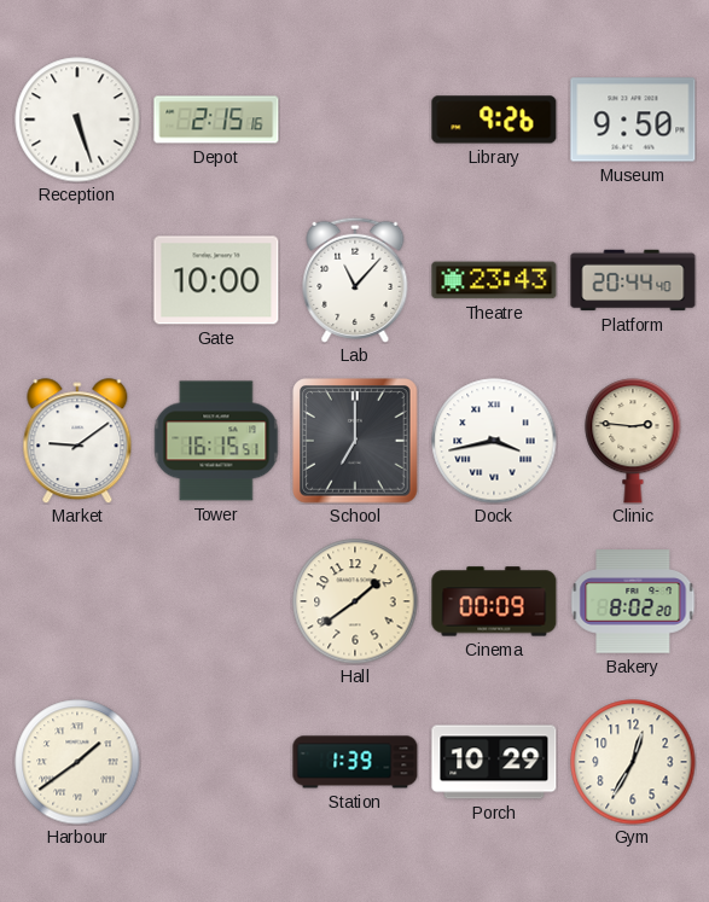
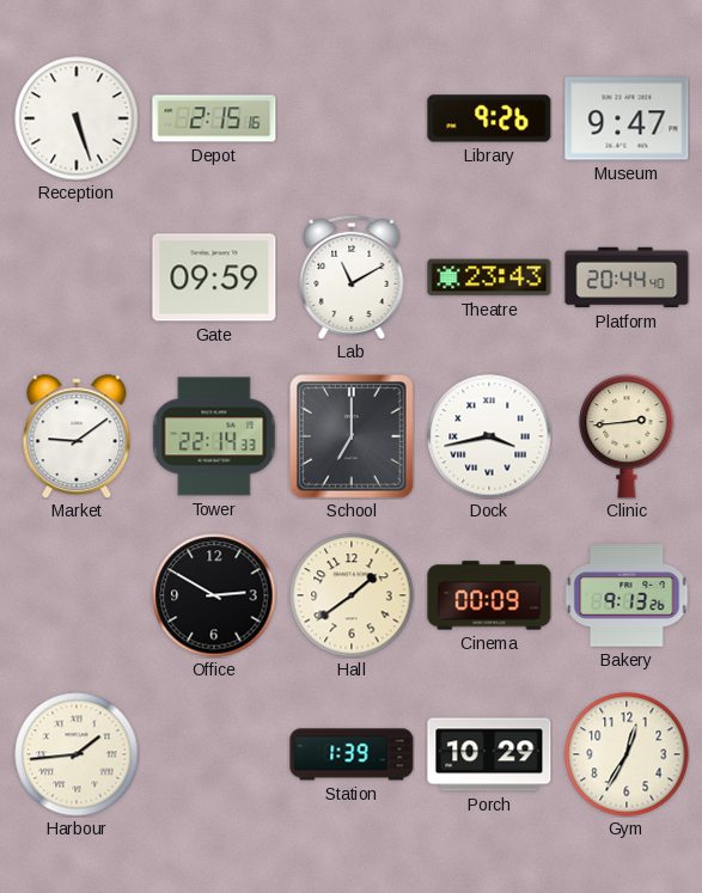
Museum: 9:50 -> 9:47 (627, 118)
Gate: 10:00 -> 09:59 (214, 277)
Lab: 11:07 -> 11:10 (352, 277)
Tower: 16:15 -> 22:14 (214, 436)
Clinic: 2:46 -> 2:44 (627, 438)
Office: none -> 2:50 (214, 595)
Bakery: 8:02 -> 9:13 (627, 595)
Harbour: 1:39 -> 1:44 (77, 754)
